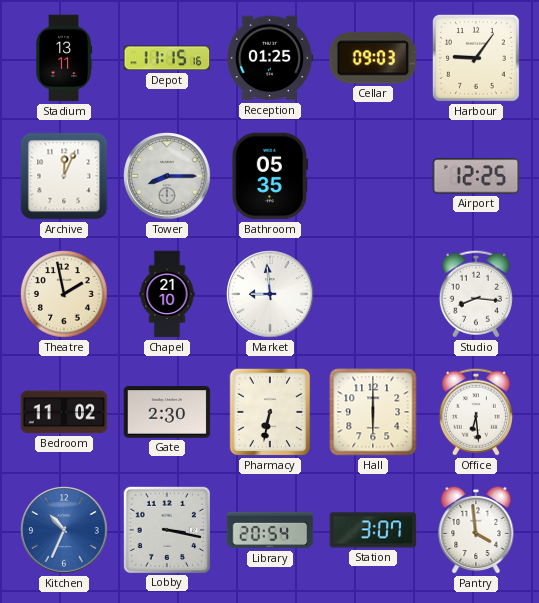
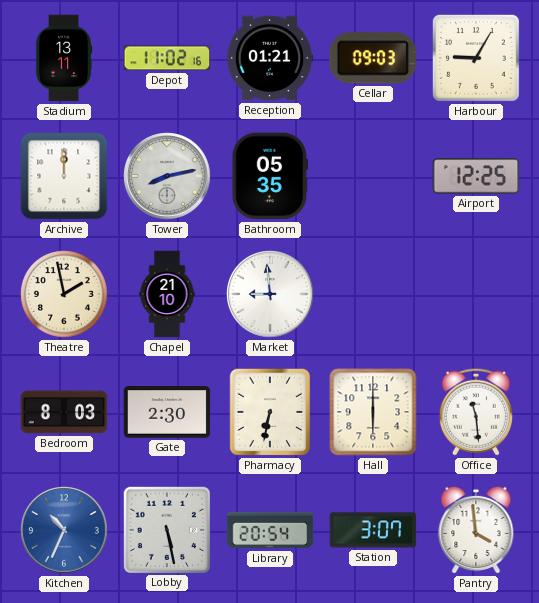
Depot: 11:15 -> 11:02 (167, 58)
Reception: 01:25 -> 01:21 (270, 58)
Harbour: 9:06 -> 9:05 (476, 58)
Archive: 12:04 -> 12:00 (64, 176)
Tower: 8:15 -> 8:13 (167, 176)
Studio: 8:16 -> none (476, 294)
Bedroom: 11:02 -> 8:03 (64, 412)
Office: 6:29 -> 11:29 (476, 412)
Lobby: 3:17 -> 5:28 (166, 529)
